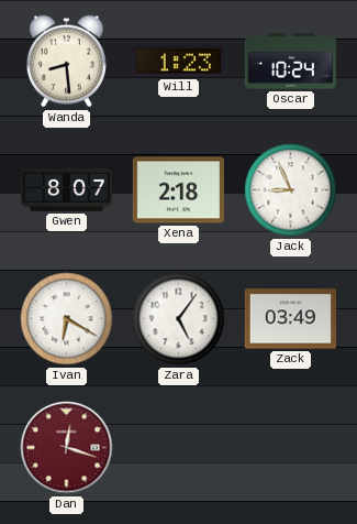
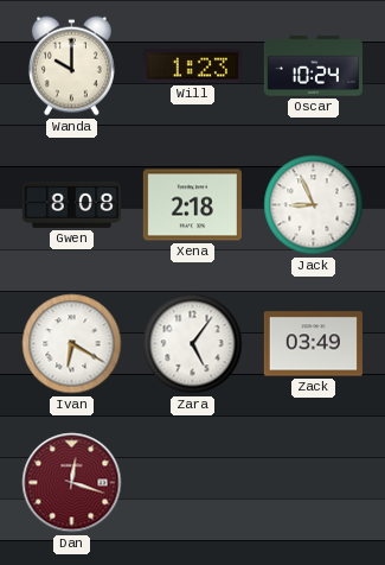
Wanda: 8:29 -> 10:00 (71, 66)
Gwen: 8:07 -> 8:08 (71, 204)
